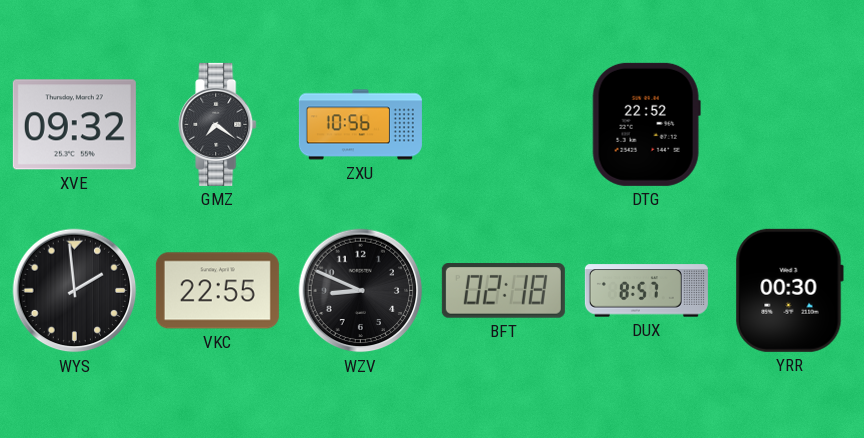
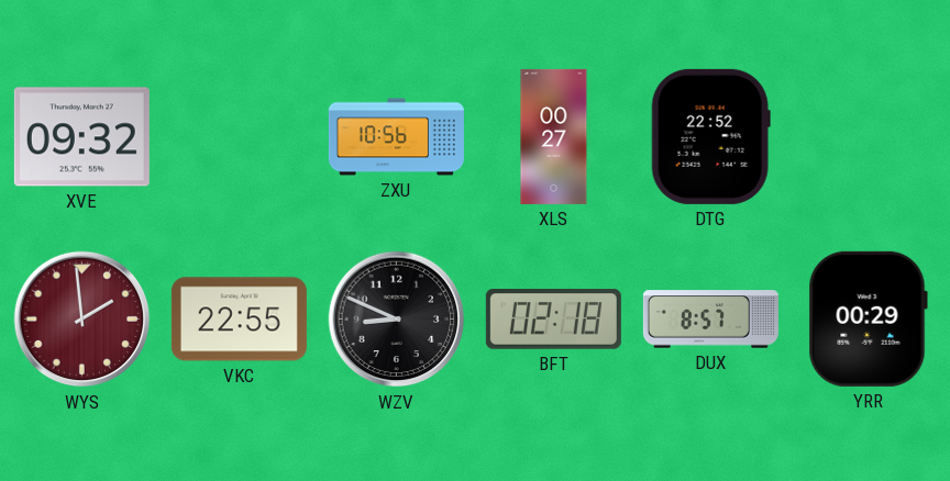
GMZ: 7:21 -> none (218, 124)
XLS: none -> 00:27 (554, 136)
WYS dial: black -> burgundy (82, 320)
YRR: 00:30 -> 00:29 (868, 318)
